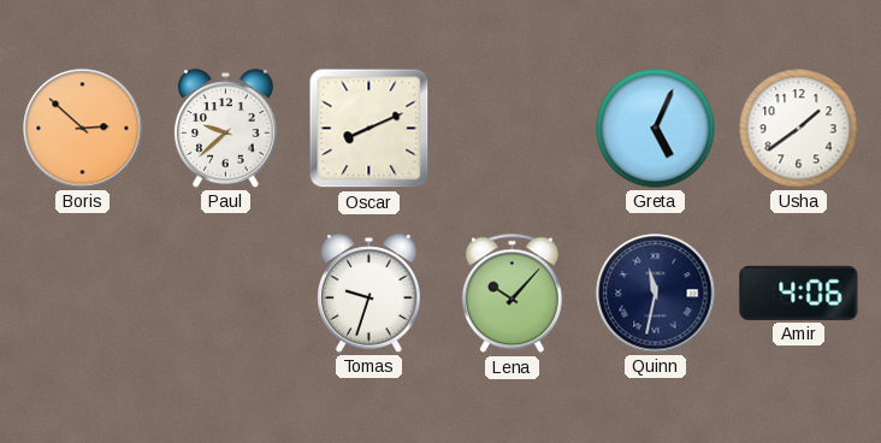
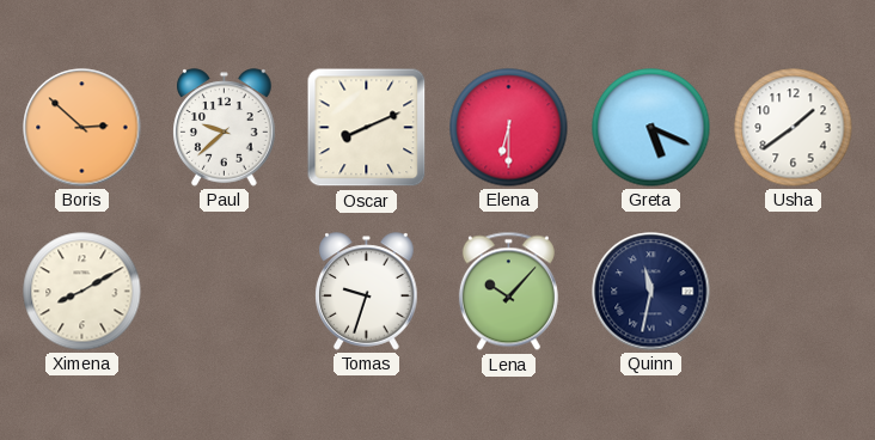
Elena: none -> 6:30 (509, 128)
Greta: 5:04 -> 5:19 (651, 128)
Ximena: none -> 8:10 (82, 292)
Amir: 4:06 -> none (799, 293)
